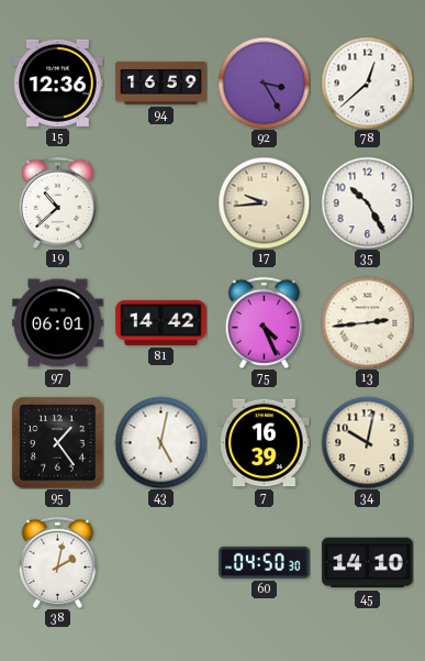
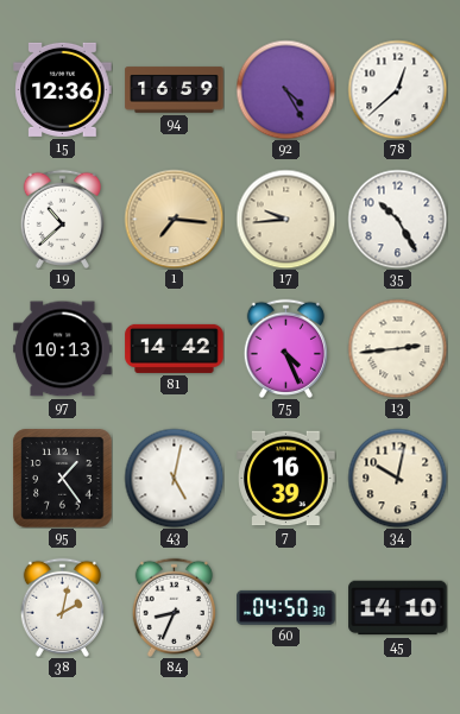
92: 3:25 -> 4:25 (285, 89)
1: none -> 7:16 (174, 219)
97: 06:01 -> 10:13 (63, 349)
84: none -> 8:34 (174, 607)
